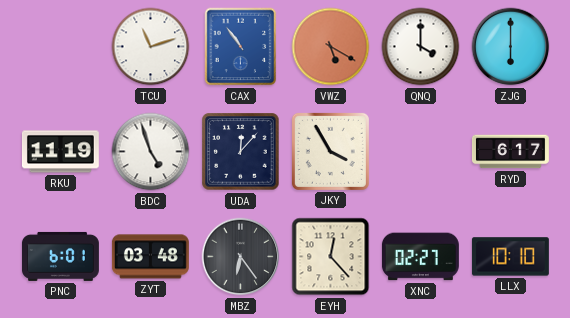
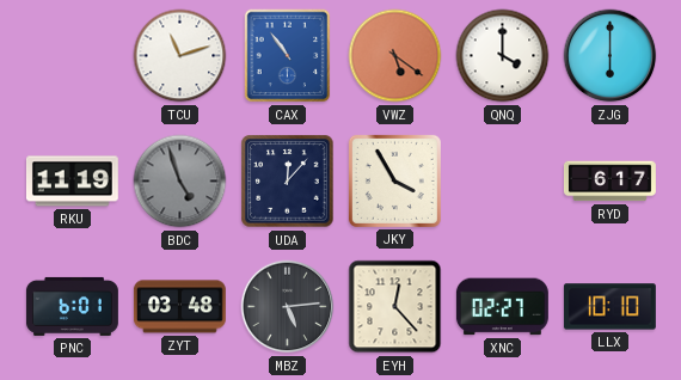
VWZ: 5:20 -> 5:21 (395, 56)
BDC dial: white -> grey (180, 182)
MBZ: 6:24 -> 5:14 (288, 307)
